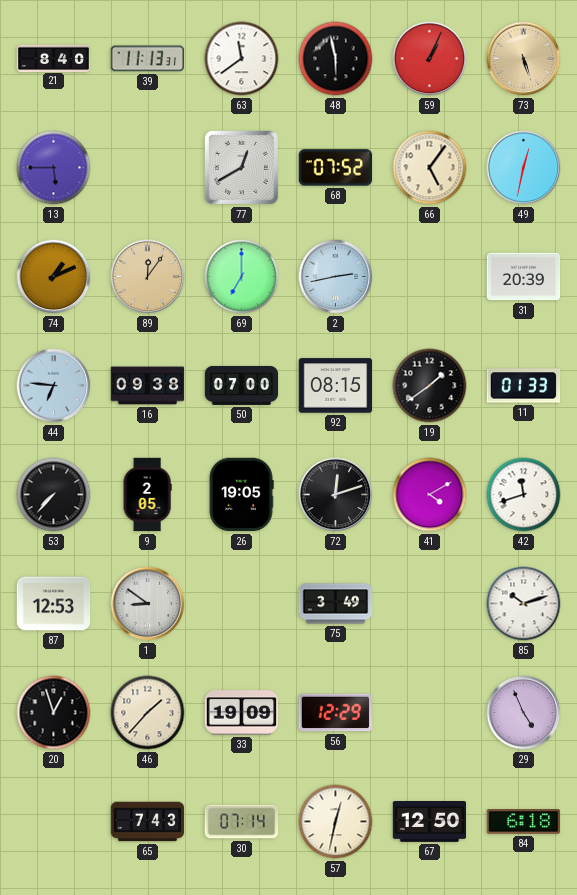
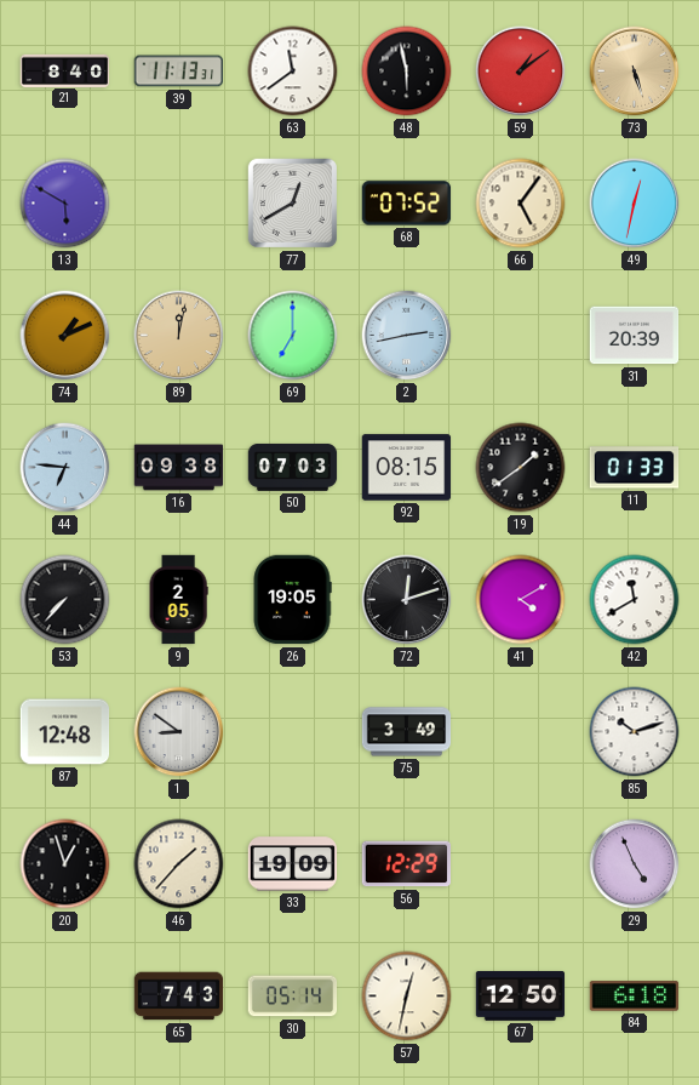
59: 1:04 -> 1:09 (521, 72)
13: 5:45 -> 5:50 (65, 204)
89: 12:06 -> 12:02 (179, 336)
50: 07:00 -> 07:03 (293, 467)
42: 11:42 -> 11:40 (635, 600)
87: 12:53 -> 12:48 (65, 732)
30: 07:14 -> 05:14 (293, 997)
